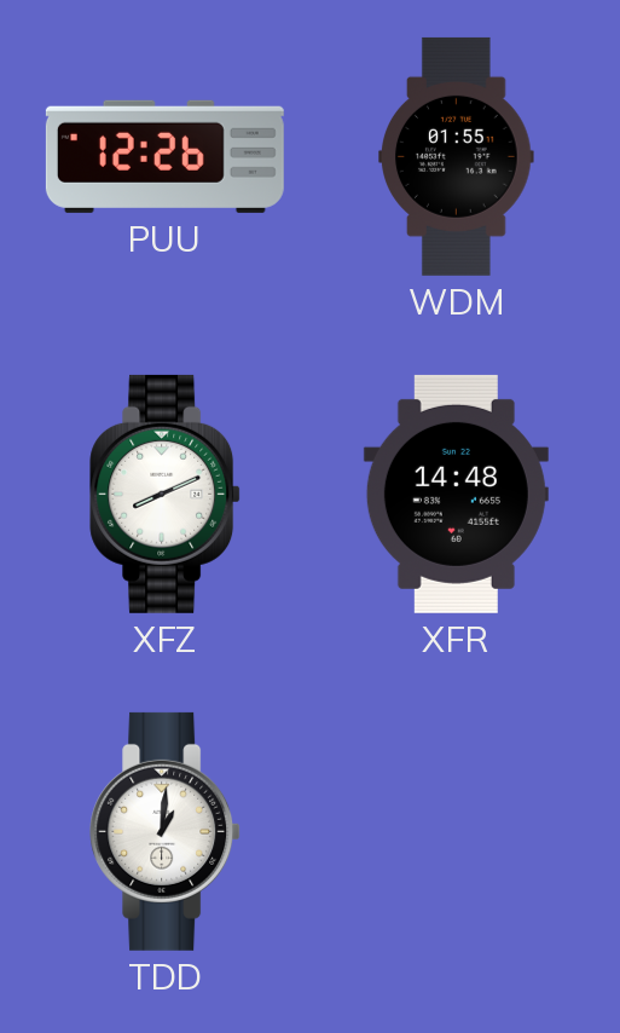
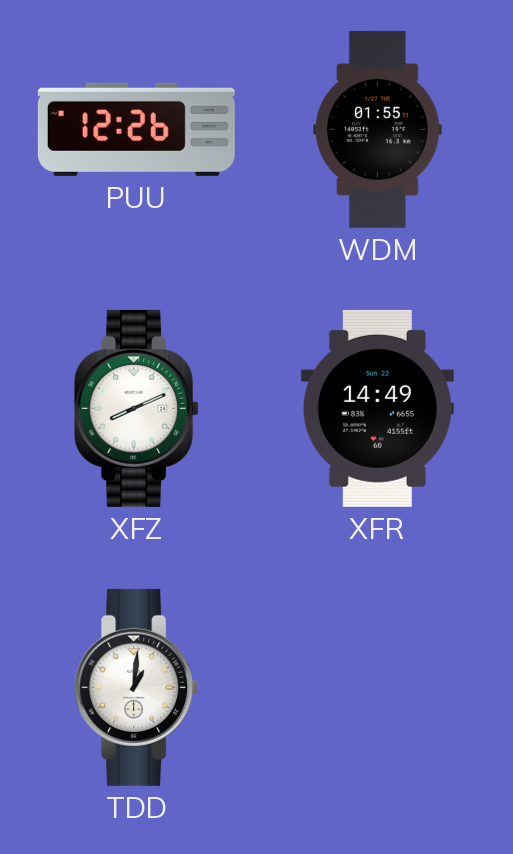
XFR: 14:48 -> 14:49 (377, 408)
